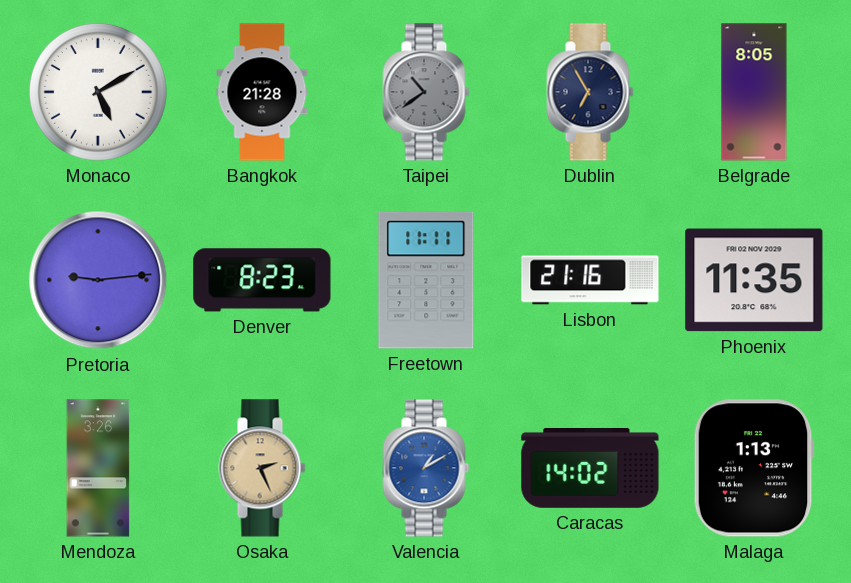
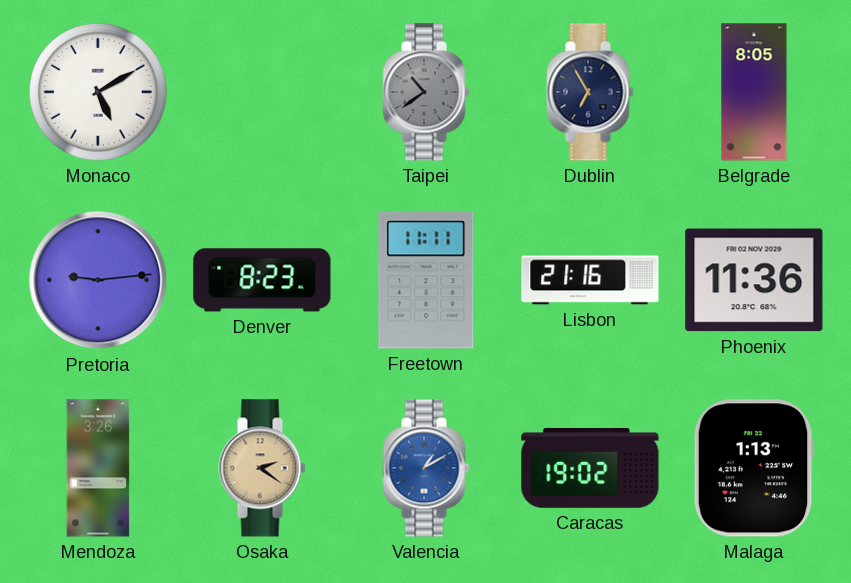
Bangkok: 21:28 -> none (262, 92)
Phoenix: 11:35 -> 11:36 (754, 280)
Osaka: 2:26 -> 2:21 (262, 468)
Caracas: 14:02 -> 19:02 (590, 469)
